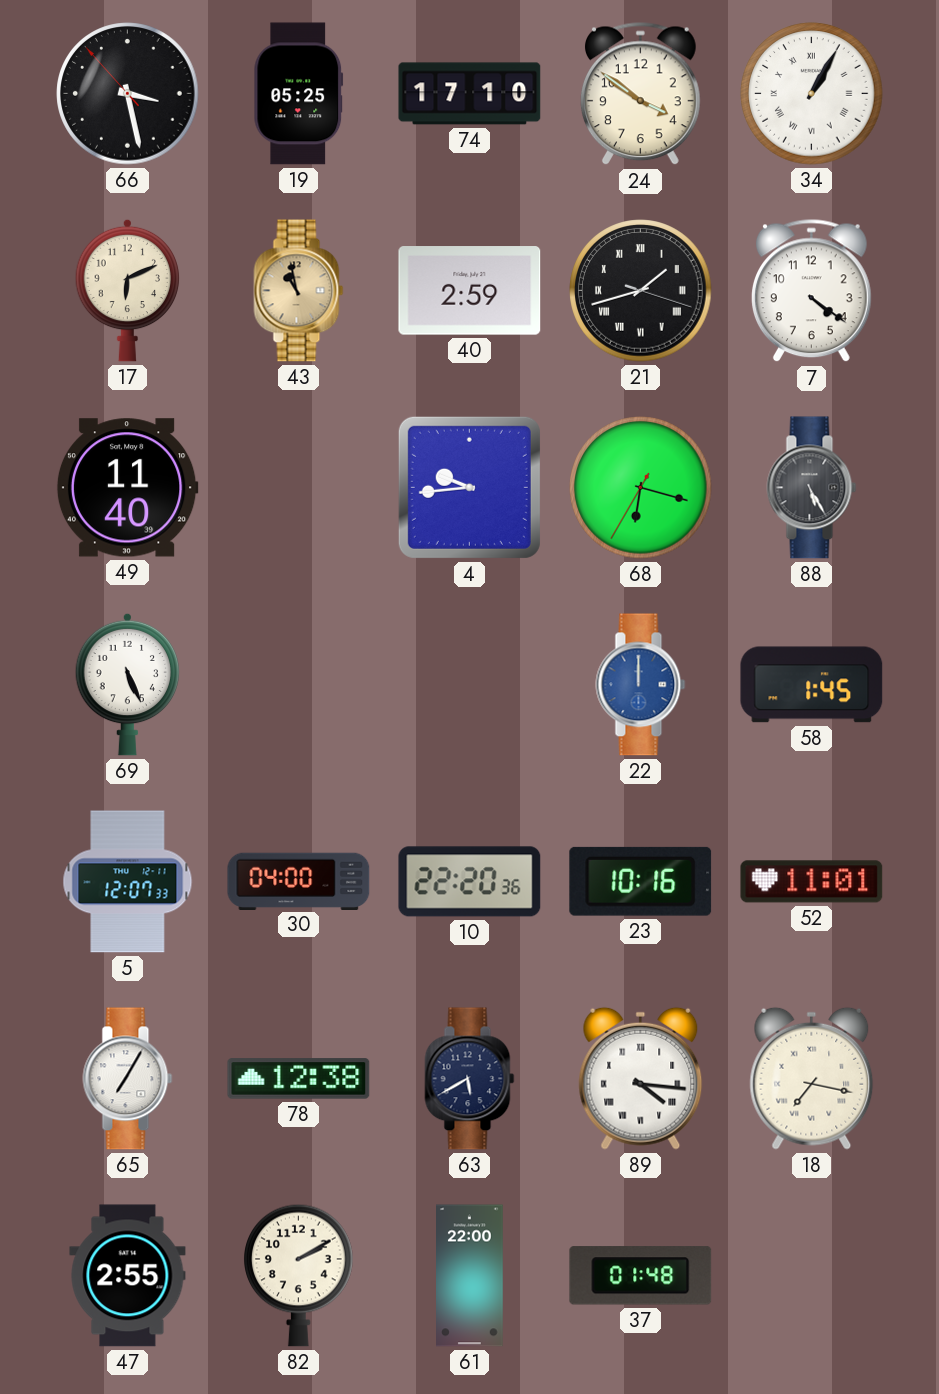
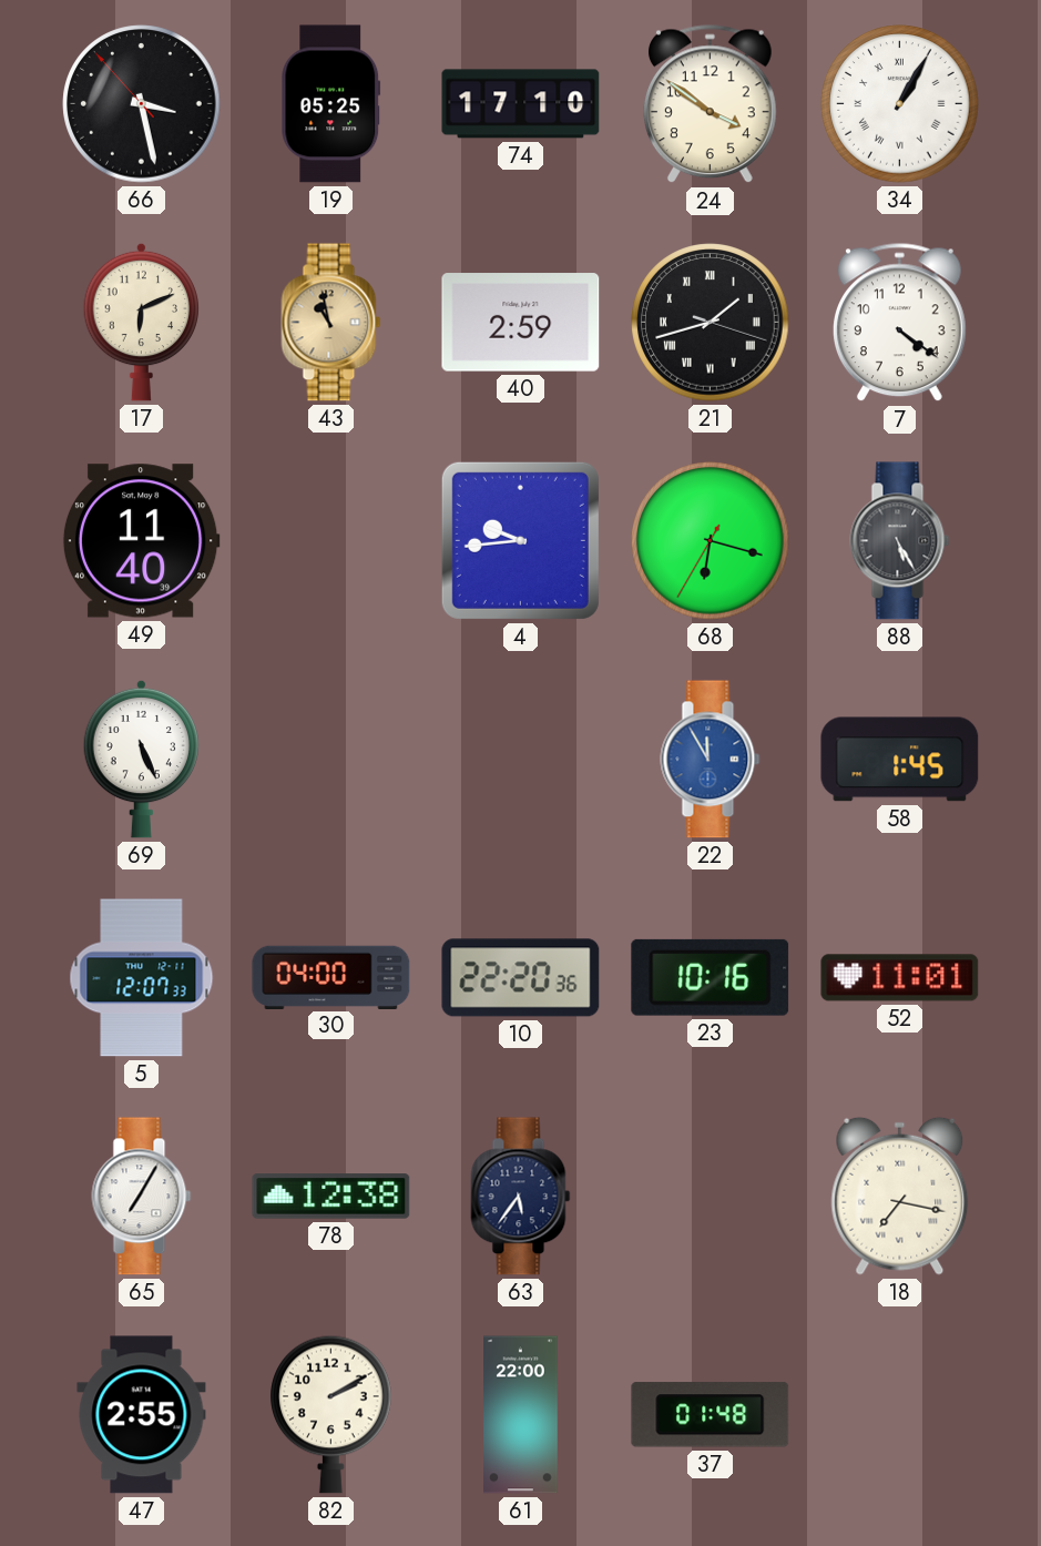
22: 12:00 -> 11:55 (711, 760)
63: 5:40 -> 5:36 (521, 1197)
89: 4:16 -> none (641, 1078)
